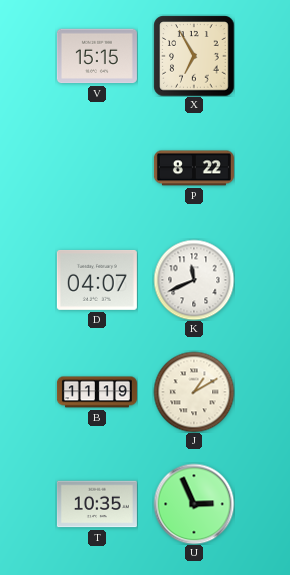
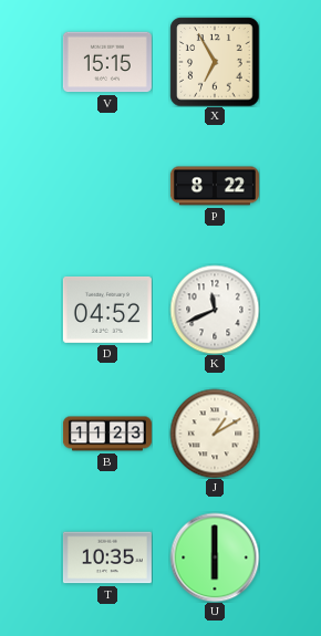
D: 04:07 -> 04:52 (107, 310)
B: 11:19 -> 11:23 (107, 434)
U: 2:56 -> 6:00 (215, 557)
